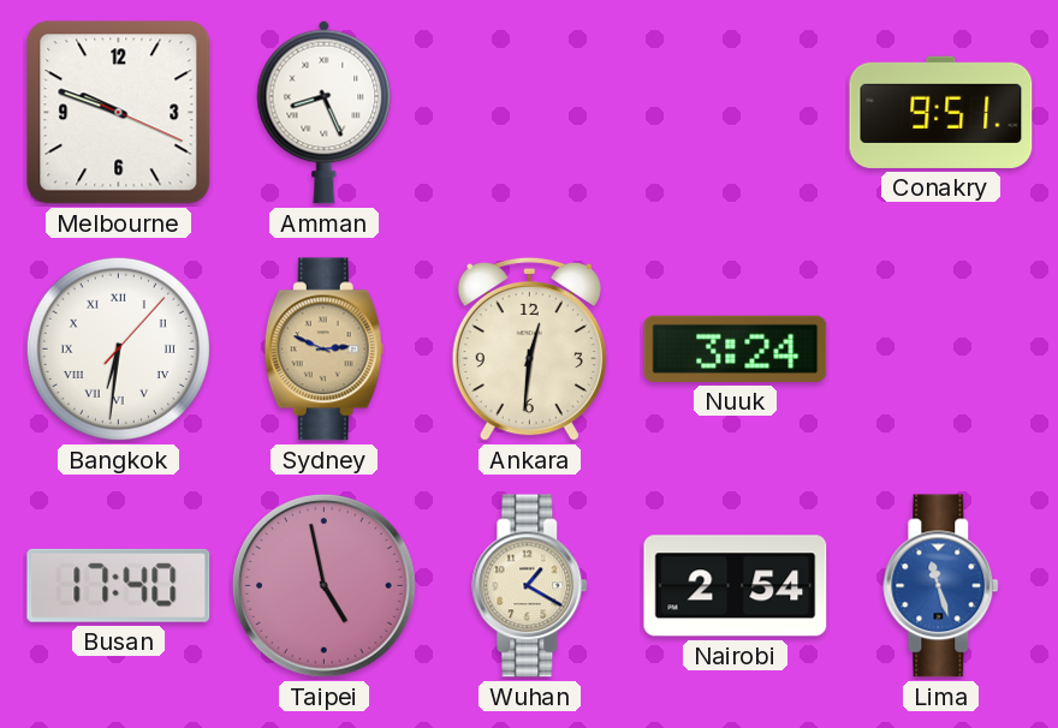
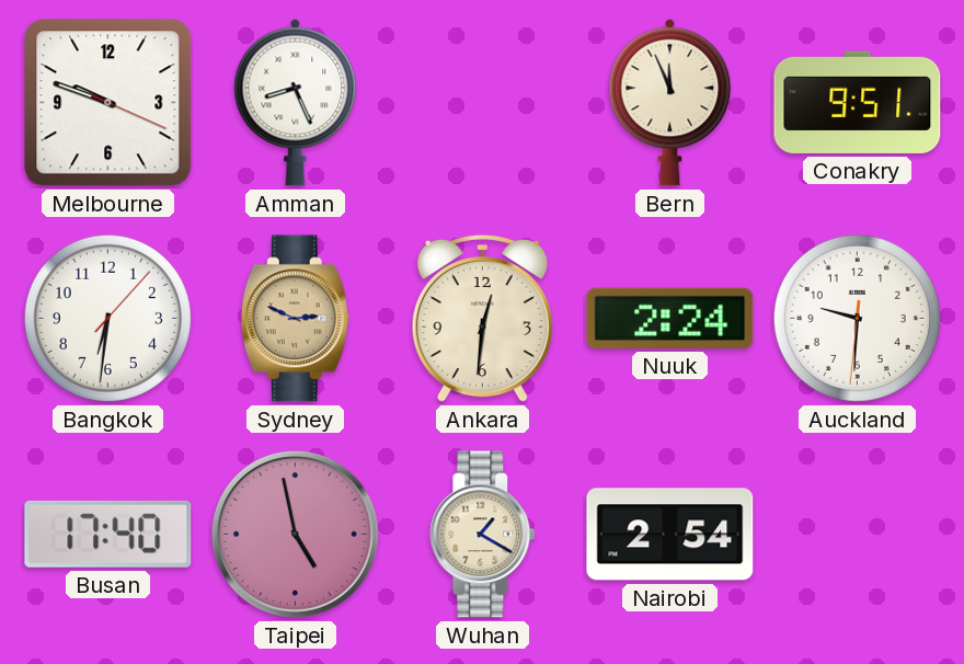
Bern: none -> 11:56 (670, 102)
Bangkok numerals: Roman -> Arabic (107, 318)
Nuuk: 3:24 -> 2:24 (670, 318)
Auckland: none -> 9:30 (857, 318)
Lima: 11:27 -> none (941, 586)
